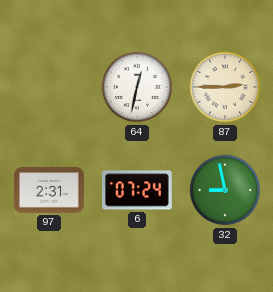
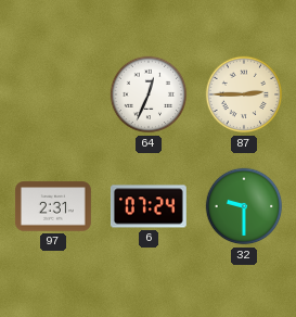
64: 12:32 -> 12:34 (149, 94)
32: 8:58 -> 9:30 (244, 206)
